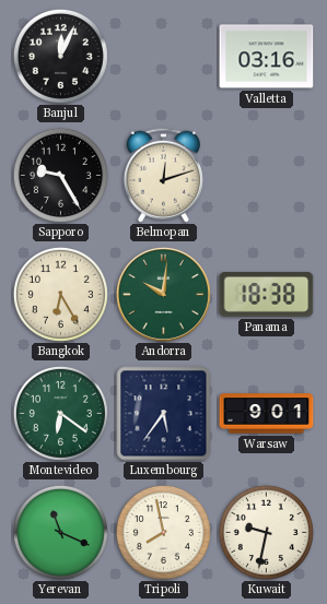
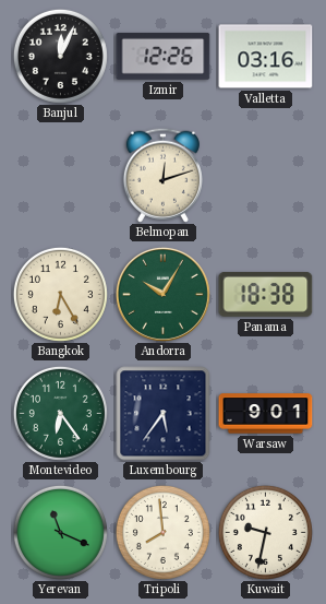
Izmir: none -> 12:26 (164, 56)
Sapporo: 9:25 -> none (60, 175)
Andorra: 10:01 -> 10:05 (162, 294)
Montevideo: 6:21 -> 6:24 (60, 413)
Tripoli: 7:58 -> 7:59 (162, 532)
